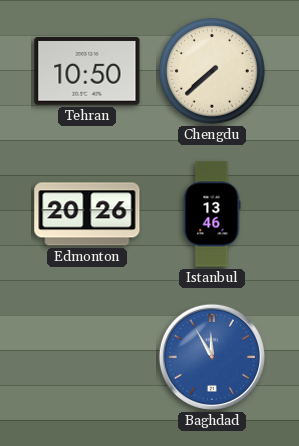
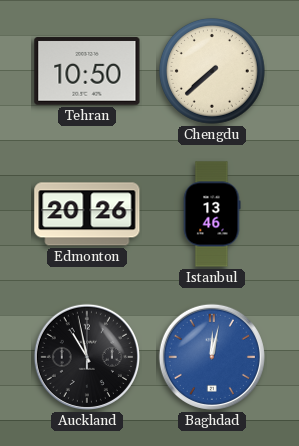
Auckland: none -> 10:58 (87, 357)
Baghdad: 11:55 -> 12:02 (212, 357)
